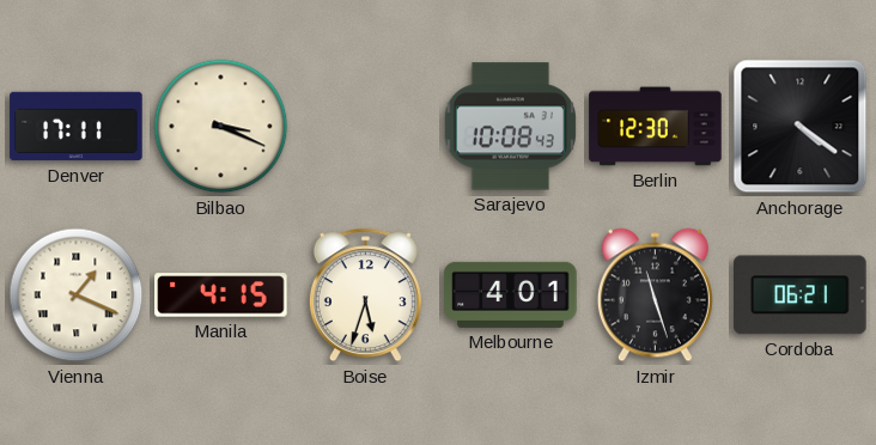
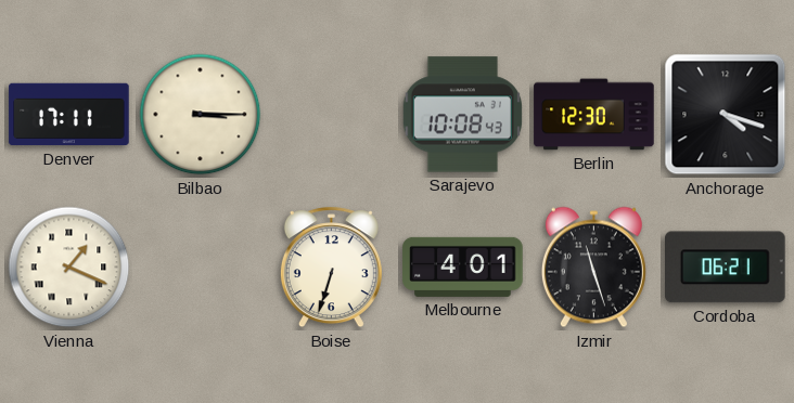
Bilbao: 3:19 -> 3:15 (201, 115)
Anchorage: 4:21 -> 4:18 (726, 115)
Manila: 4:15 -> none (221, 295)
Boise: 5:33 -> 6:33 (331, 268)
